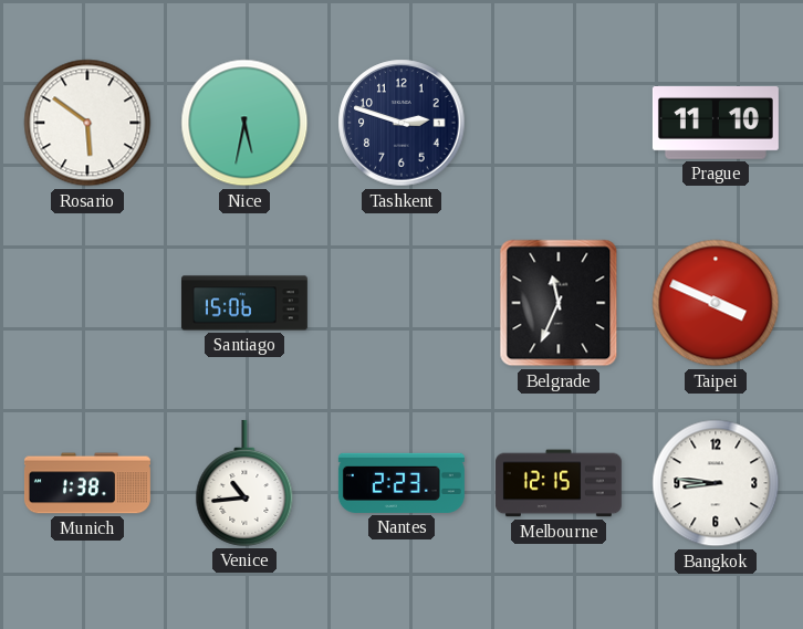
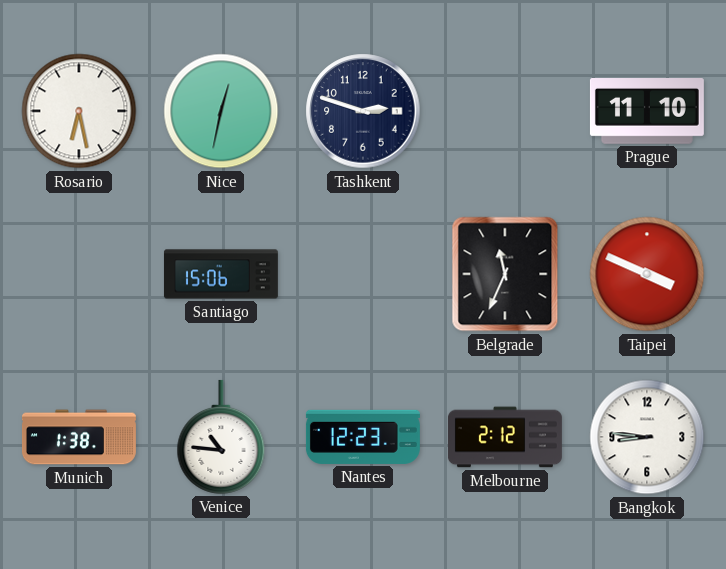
Rosario: 5:51 -> 6:28 (79, 111)
Nice: 5:32 -> 12:32 (221, 111)
Venice: 10:44 -> 10:46 (221, 437)
Nantes: 2:23 -> 12:23 (363, 437)
Melbourne: 12:15 -> 2:12 (505, 437)
